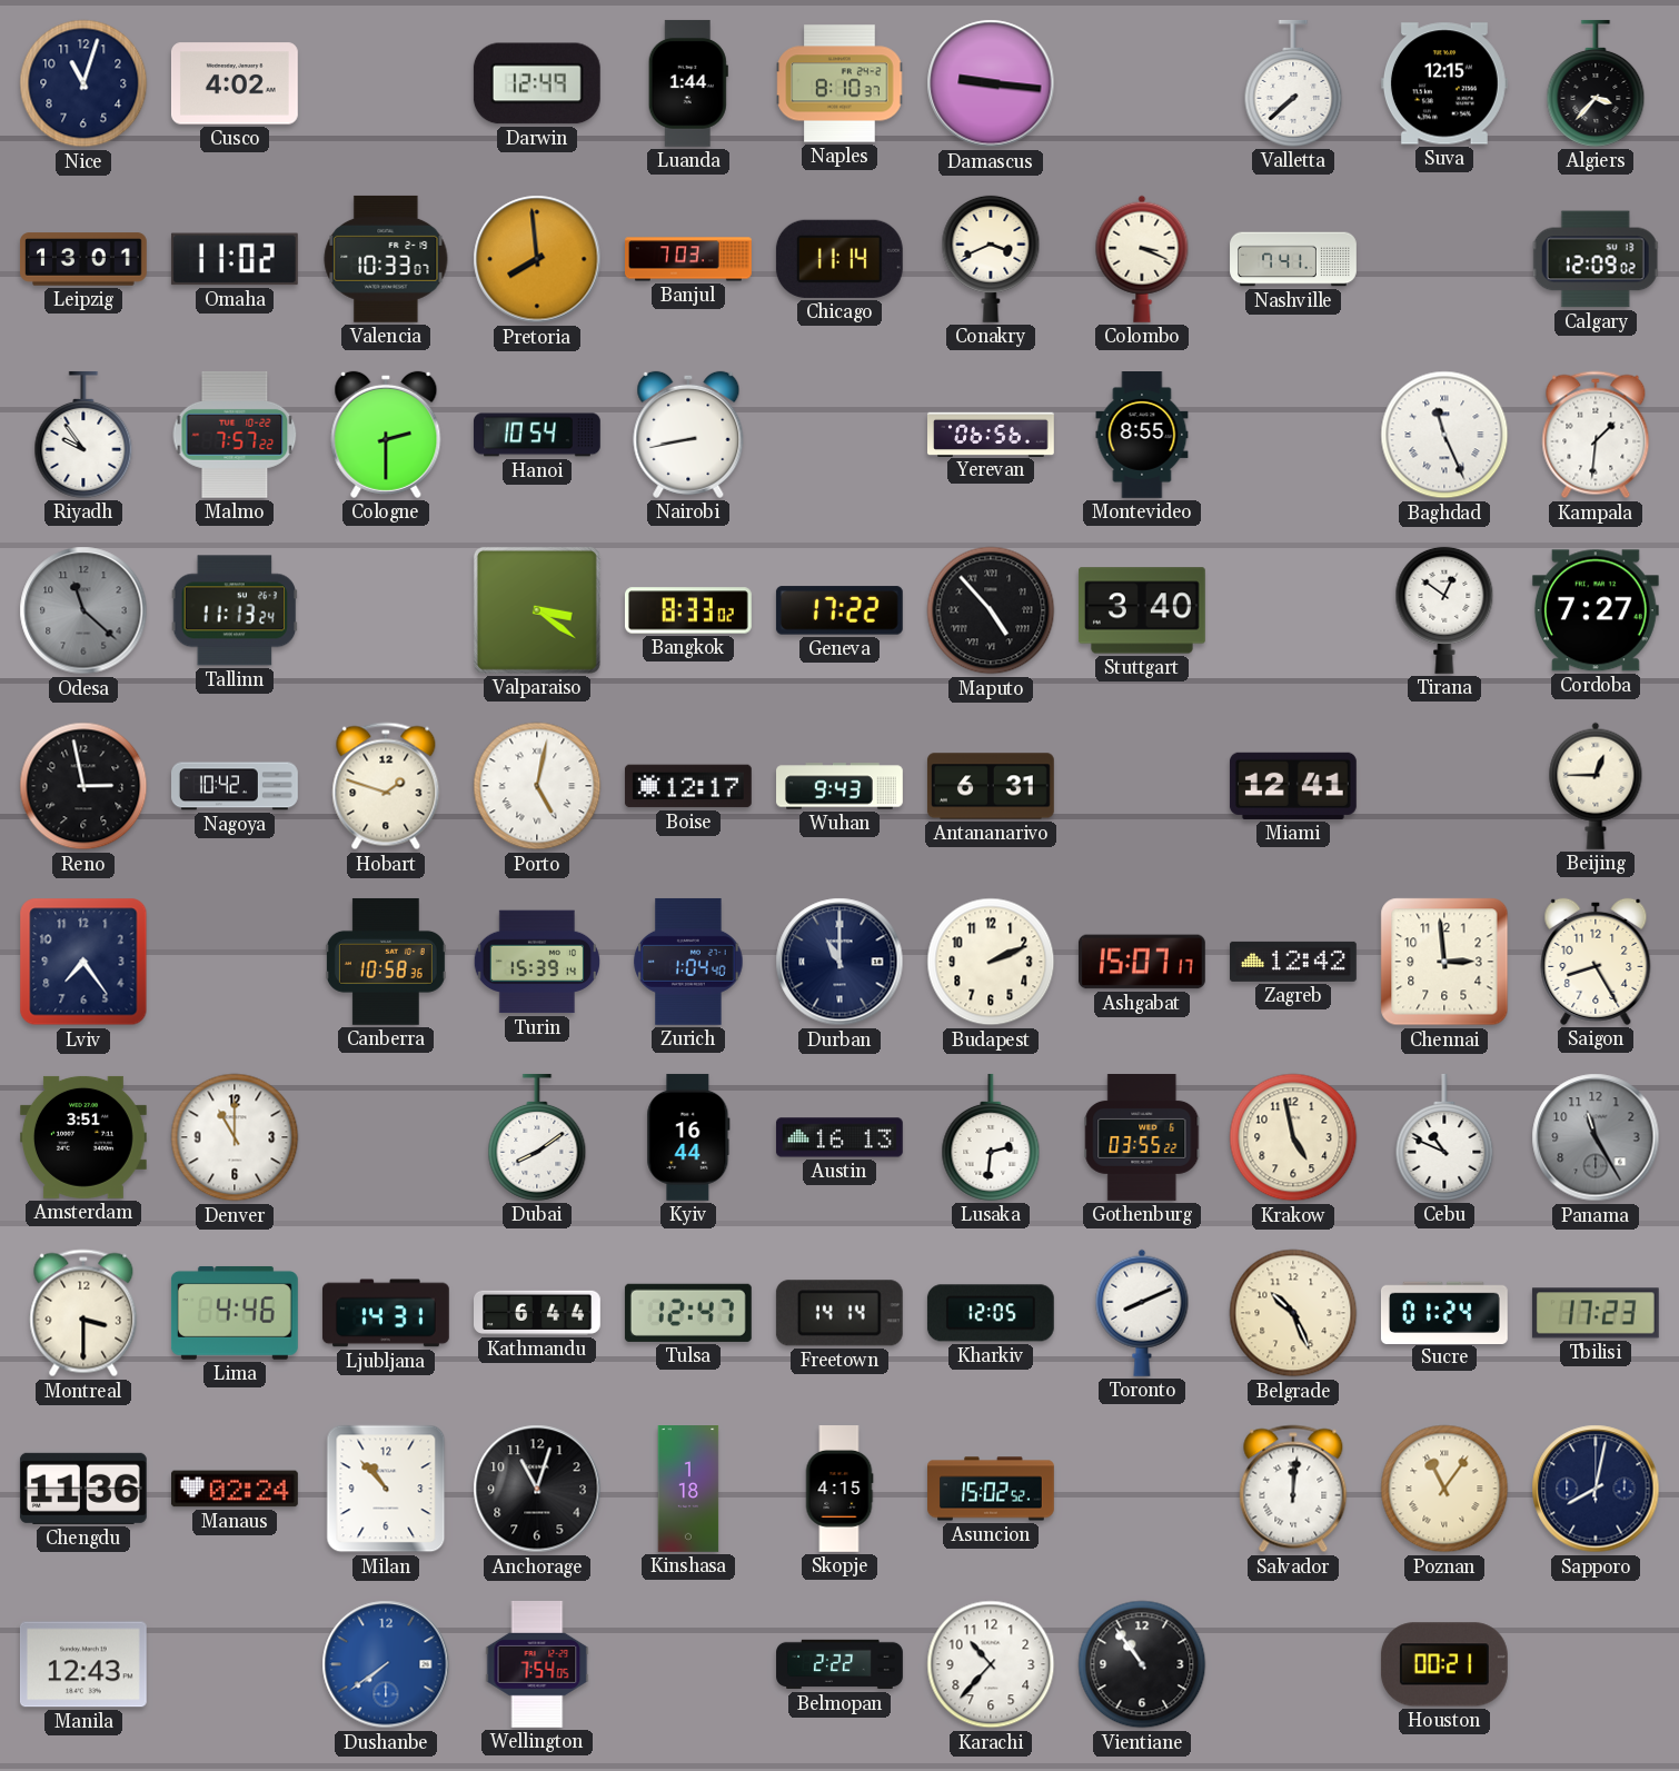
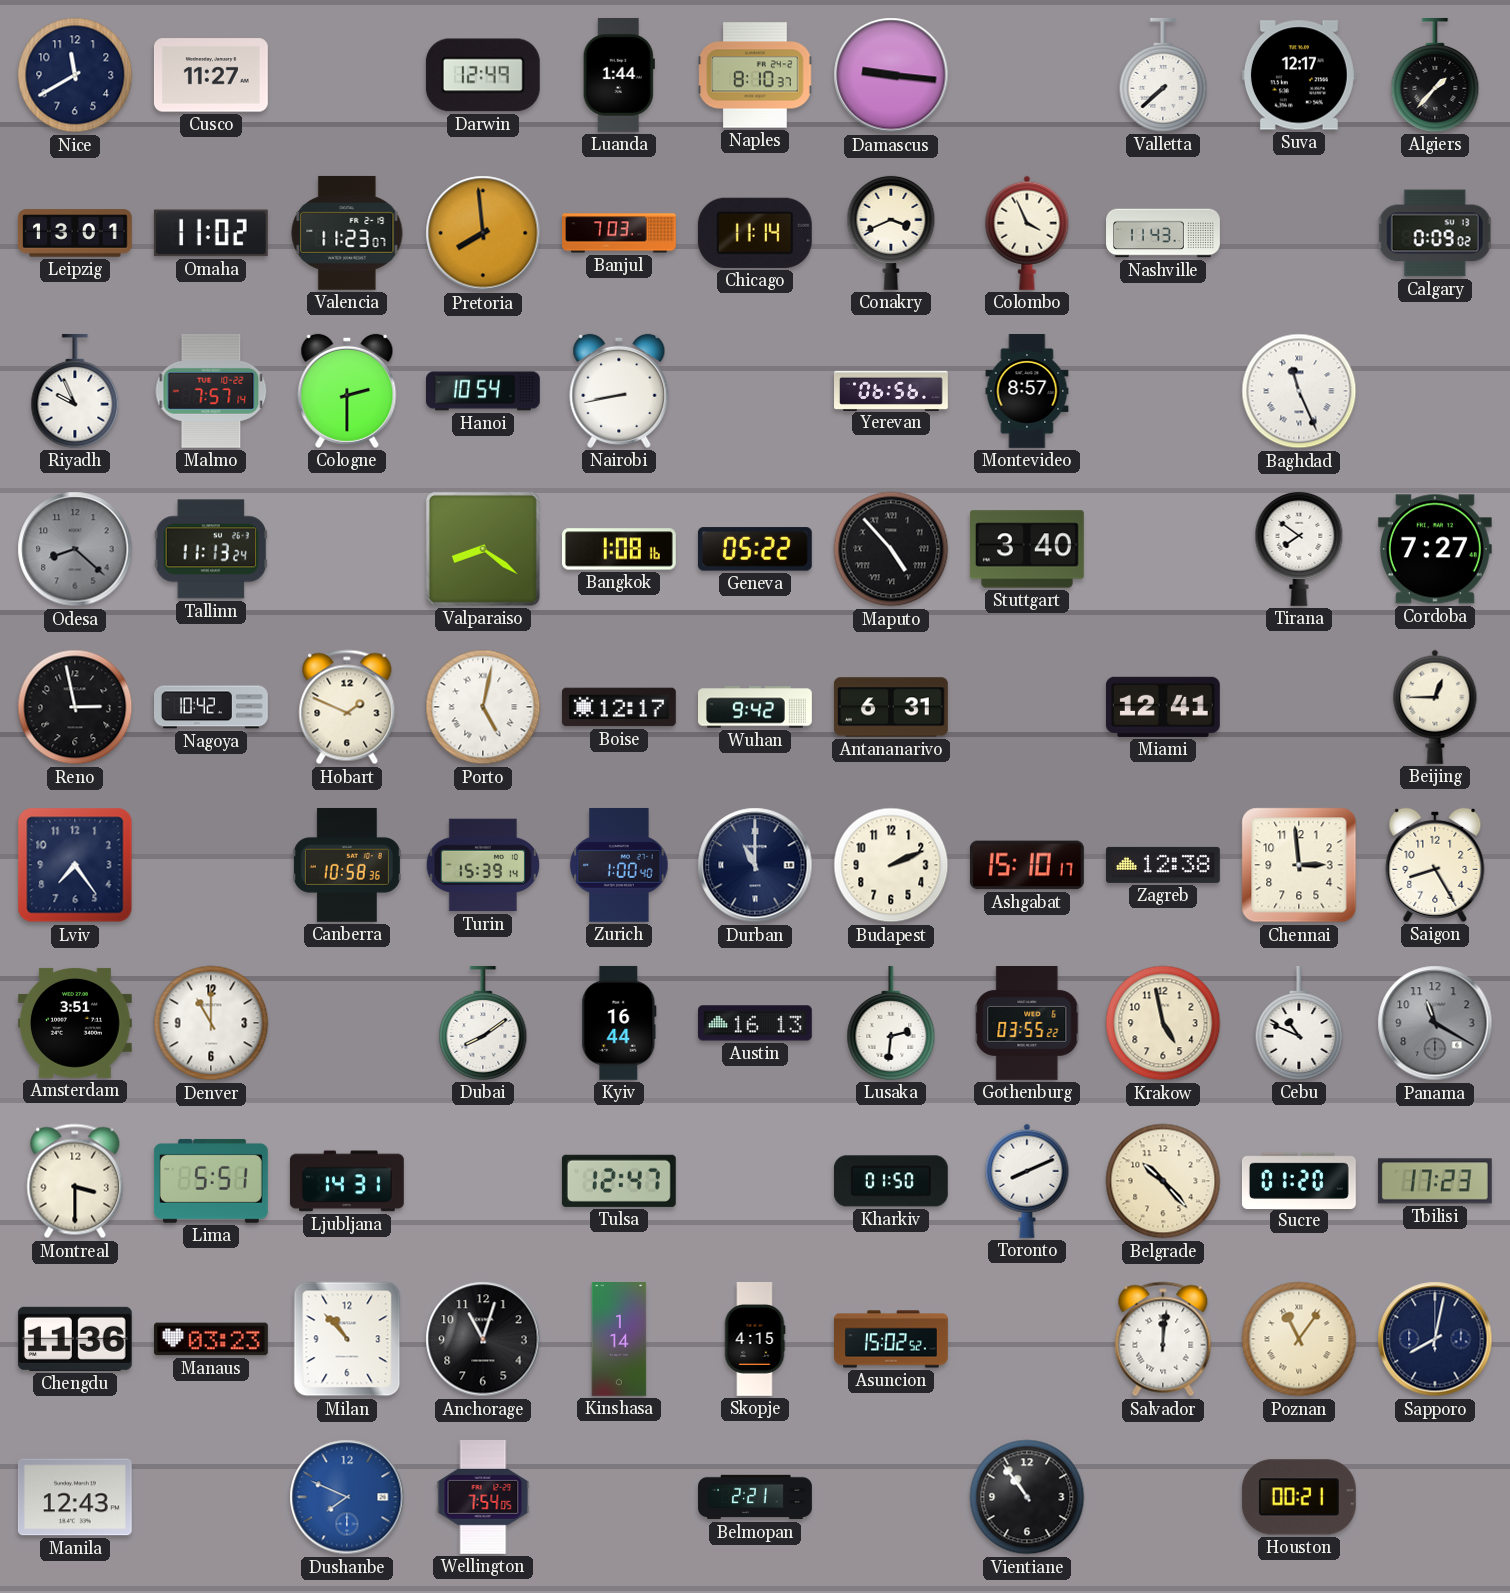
Nice: 11:03 -> 11:40 (75, 75)
Cusco: 4:02 -> 11:27 (211, 75)
Suva: 12:15 -> 12:17 (1299, 75)
Algiers: 3:37 -> 1:37 (1435, 75)
Valencia: 10:33 -> 11:23 (347, 233)
Colombo: 3:19 -> 3:56 (1027, 233)
Nashville: 7:41 -> 11:43 (1163, 233)
Calgary: 12:09 -> 0:09 (1435, 233)
Riyadh: 9:54 -> 9:56 (75, 391)
Malmo: 7:57:22 -> 7:57:14 (211, 391)
Montevideo: 8:55 -> 8:57 (1027, 392)
Kampala: 1:31 -> none (1596, 435)
Odesa: 11:22 -> 8:22 (75, 549)
Valparaiso: 3:21 -> 8:21 (483, 549)
Bangkok: 8:33 -> 1:08 (620, 549)
Geneva: 17:22 -> 05:22 (755, 549)
Tirana: 12:51 -> 7:51 (1299, 549)
Hobart: 1:48 -> 1:49 (347, 707)
Wuhan: 9:43 -> 9:42 (756, 707)
Zurich: 1:04 -> 1:00 (619, 865)
Ashgabat: 15:07 -> 15:10 (1027, 865)
Zagreb: 12:42 -> 12:38 (1164, 865)
Panama: 11:25 -> 11:20 (1435, 1023)
Lima: 4:46 -> 5:51 (211, 1181)
Kathmandu: 6:44 -> none (538, 1313)
Freetown: 14:14 -> none (840, 1313)
Kharkiv: 12:05 -> 01:50 (891, 1181)
Belgrade: 10:26 -> 10:23 (1163, 1181)
Sucre: 01:24 -> 01:20 (1299, 1180)
Manaus: 02:24 -> 03:23 (212, 1339)
Kinshasa: 1:18 -> 1:14 (619, 1340)
Dushanbe: 7:39 -> 7:49 (347, 1497)
Belmopan: 2:22 -> 2:21 (755, 1497)
Karachi: 10:37 -> none (991, 1664)
